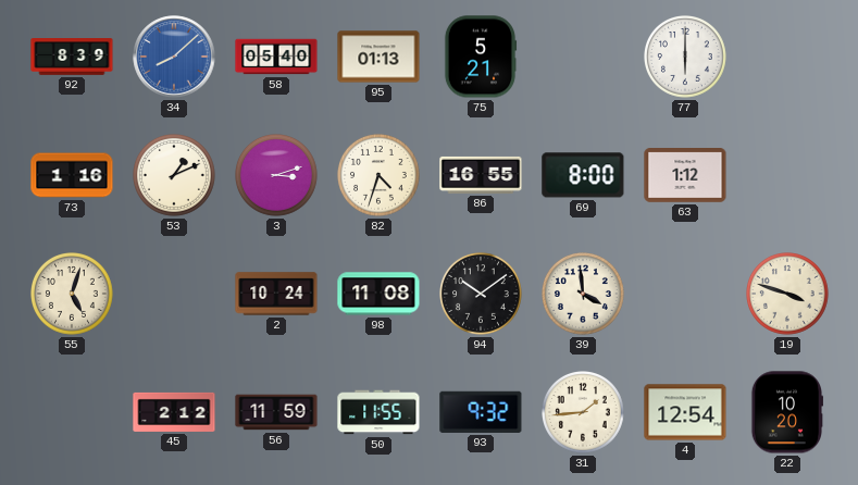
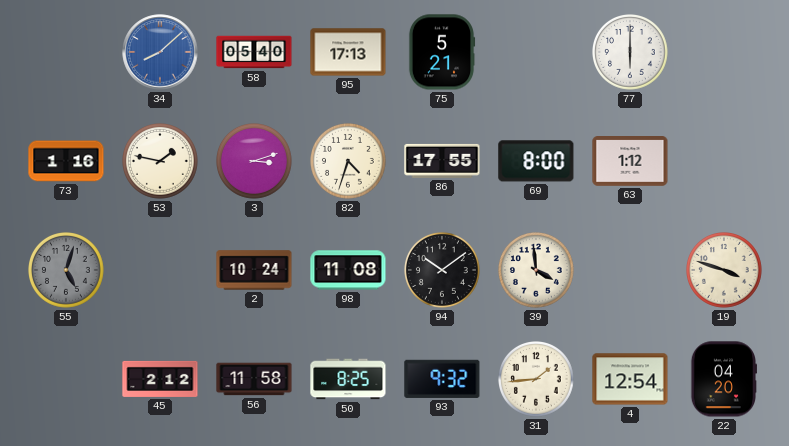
92: 8:39 -> none (72, 58)
95: 01:13 -> 17:13 (348, 52)
53: 1:11 -> 1:47 (161, 162)
86: 16:55 -> 17:55 (442, 161)
55 dial: cream -> grey (67, 271)
56: 11:59 -> 11:58 (254, 379)
50: 11:55 -> 8:25 (348, 379)
22: 10:20 -> 04:20 (724, 379)
